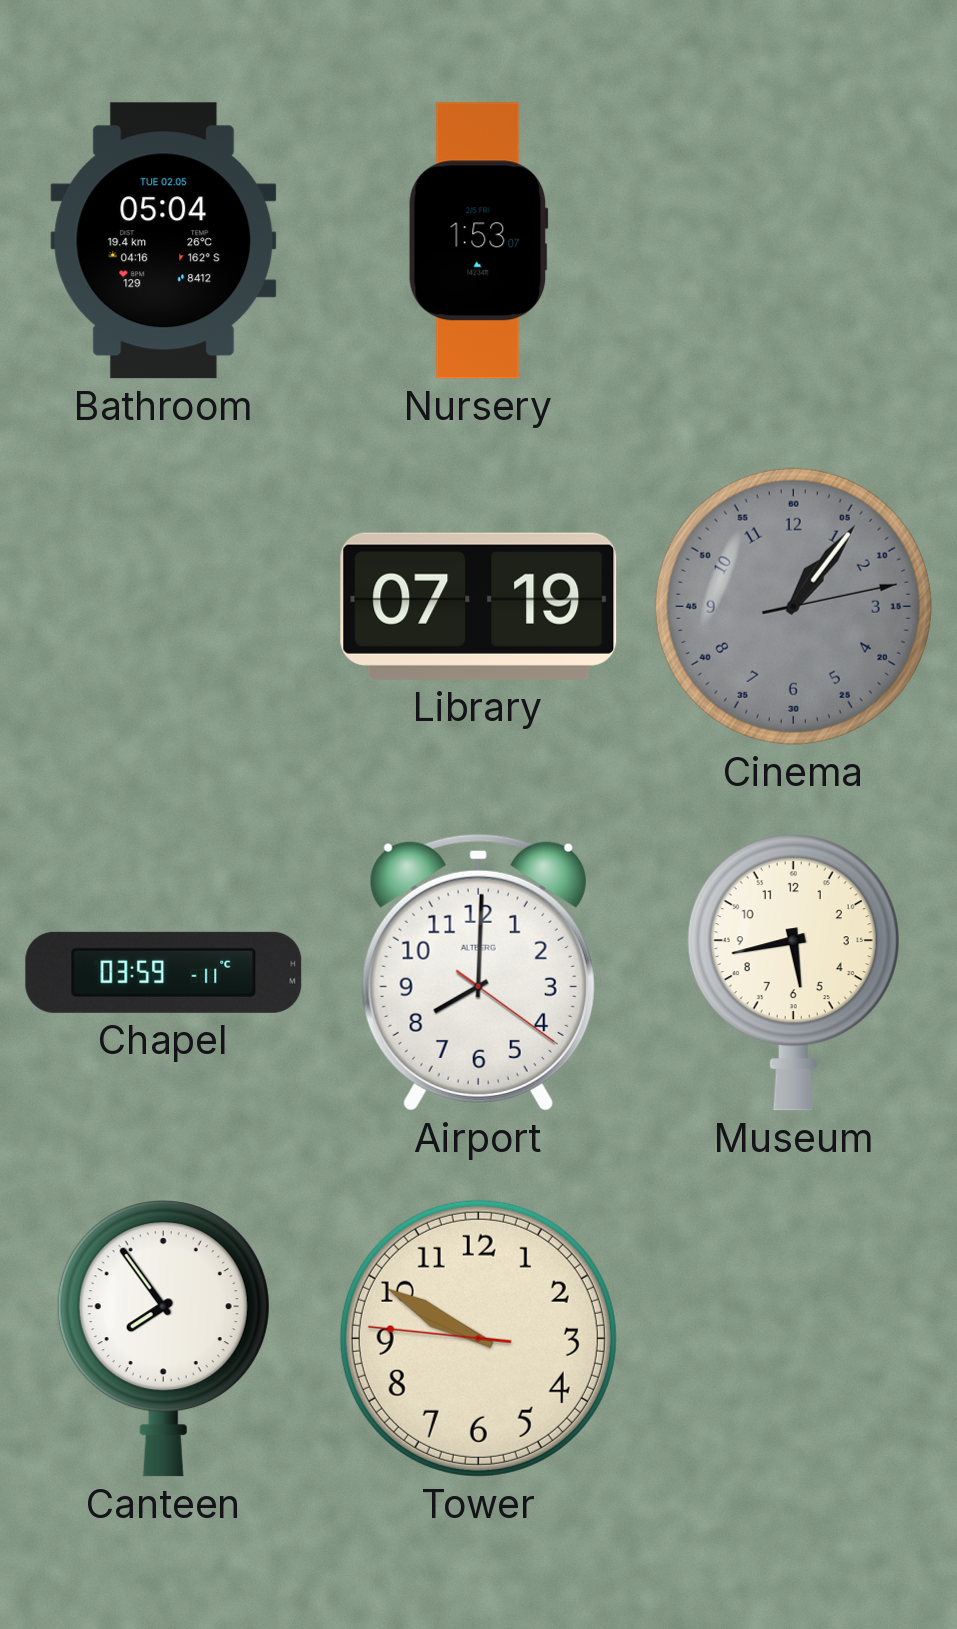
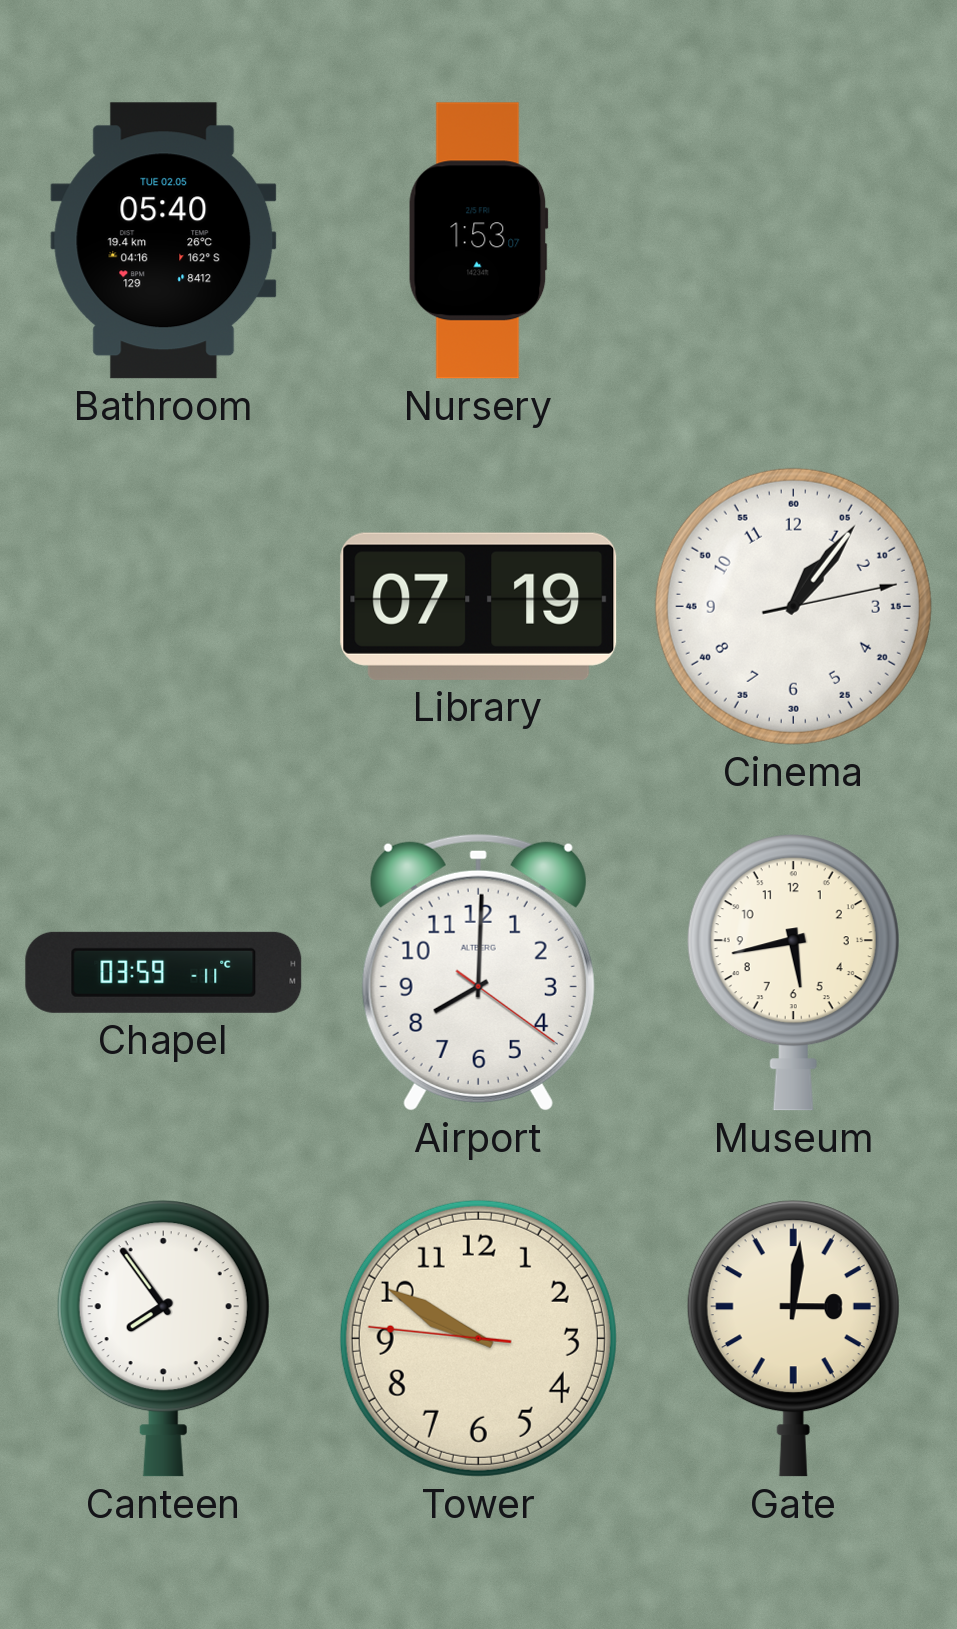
Bathroom: 05:04 -> 05:40 (164, 241)
Cinema dial: grey -> white (793, 606)
Gate: none -> 3:01 (793, 1339)
